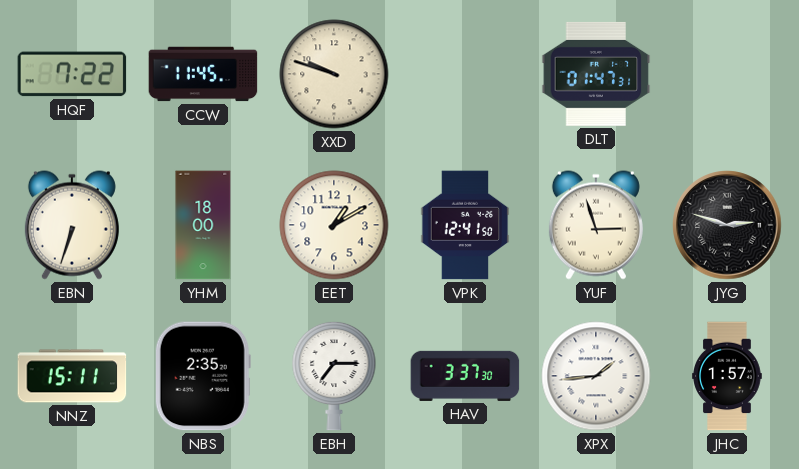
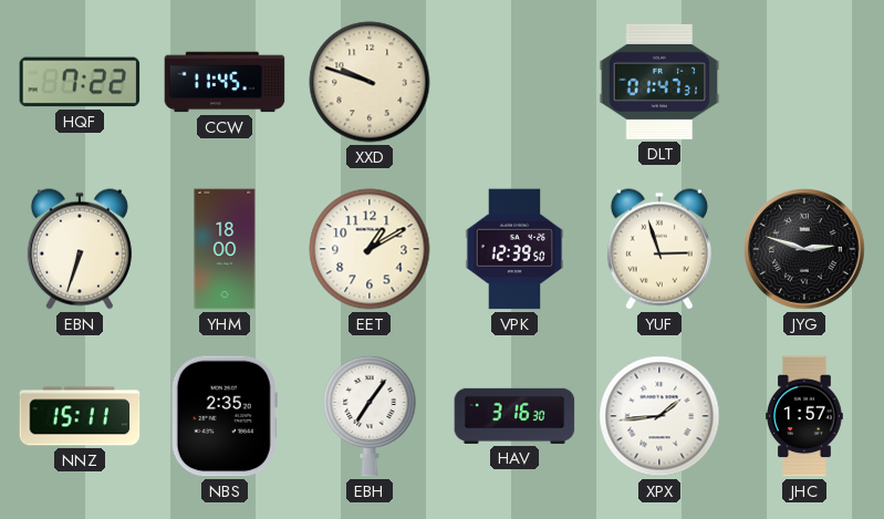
VPK: 12:41 -> 12:39 (514, 249)
EBH: 7:15 -> 7:06 (370, 416)
HAV: 3:37 -> 3:16 (514, 416)
